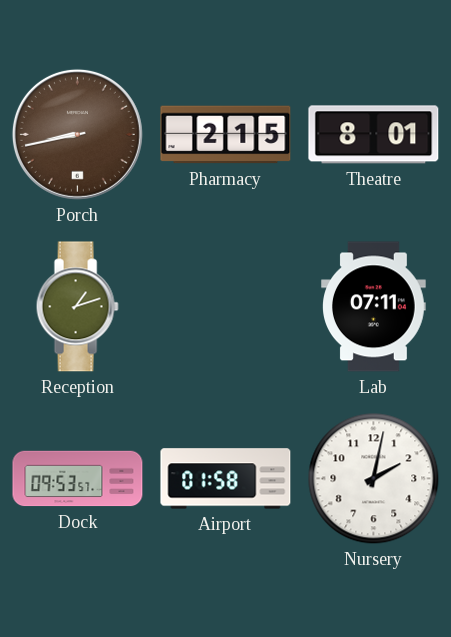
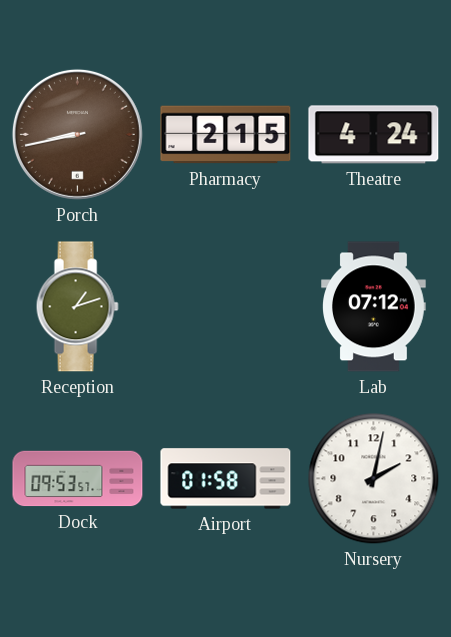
Theatre: 8:01 -> 4:24 (374, 135)
Lab: 07:11 -> 07:12 (374, 307)
